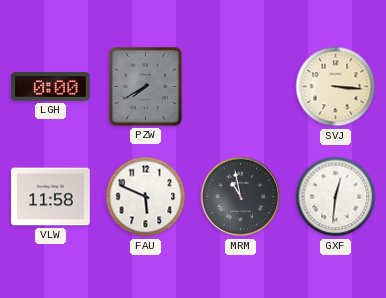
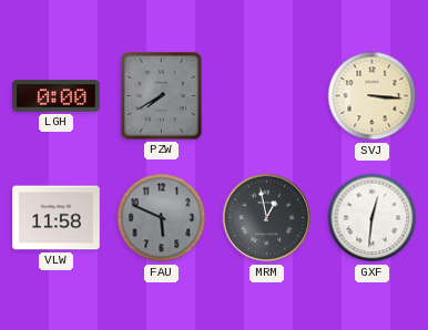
FAU dial: white -> grey (162, 218)
MRM: 10:58 -> 12:58 (267, 218)
